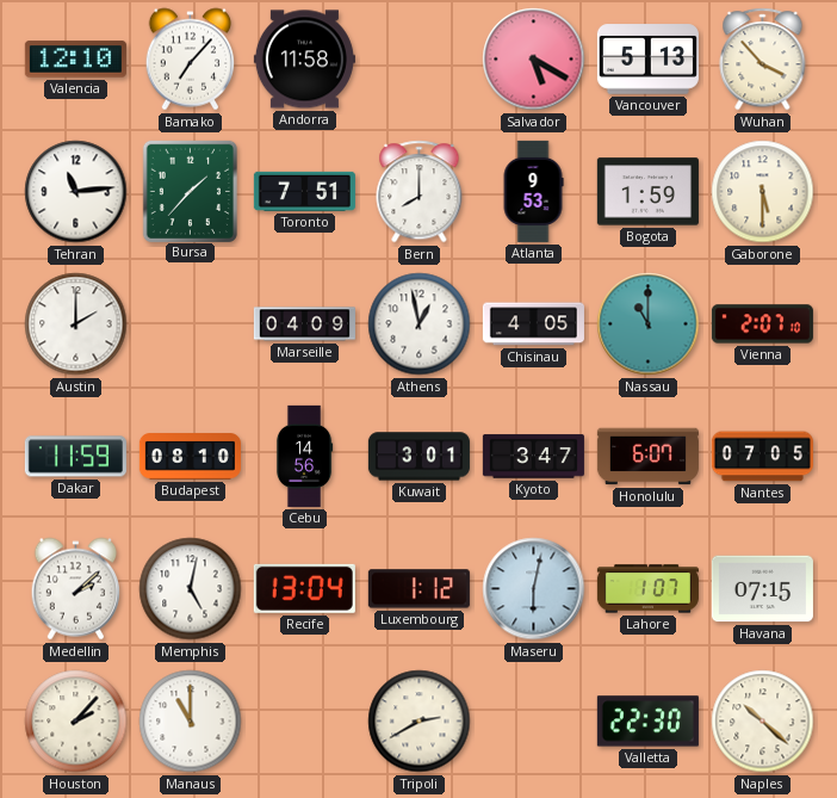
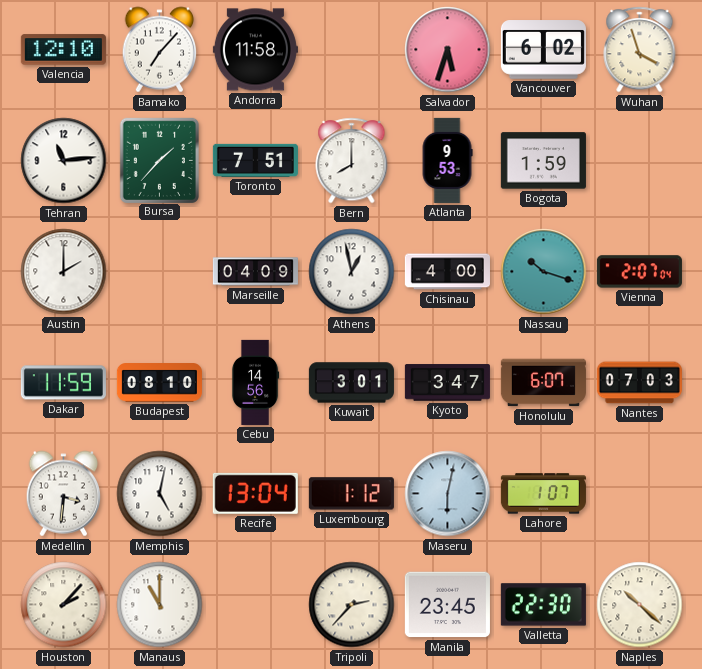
Salvador: 5:20 -> 5:33 (448, 50)
Vancouver: 5:13 -> 6:02 (543, 50)
Wuhan: 3:53 -> 3:57 (640, 50)
Gaborone: 5:30 -> none (763, 192)
Chisinau: 4:05 -> 4:00 (447, 272)
Nassau: 11:00 -> 10:18 (544, 272)
Vienna: 2:07:10 -> 2:07:04 (639, 272)
Nantes: 07:05 -> 07:03 (639, 383)
Medellin: 2:08 -> 3:31 (64, 494)
Havana: 07:15 -> none (762, 589)
Tripoli: 2:40 -> 2:37 (352, 605)
Manila: none -> 23:45 (447, 605)
